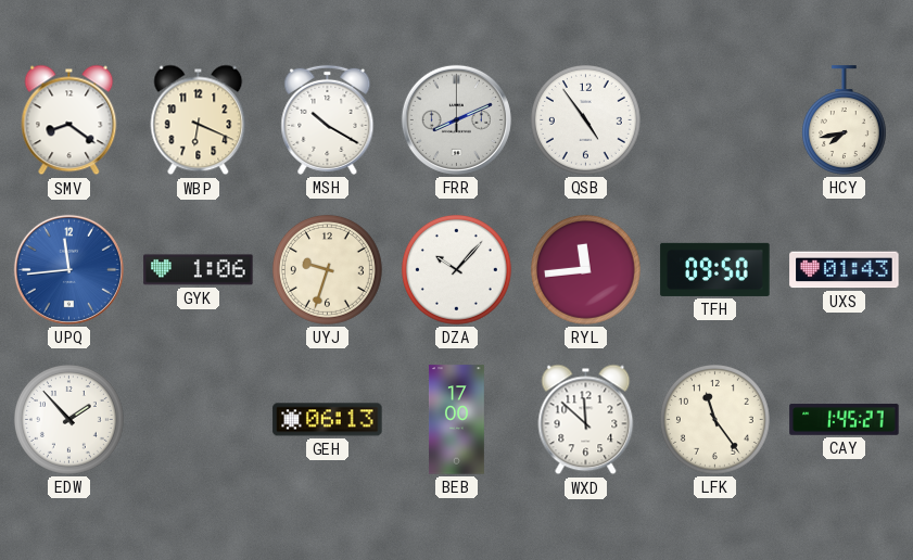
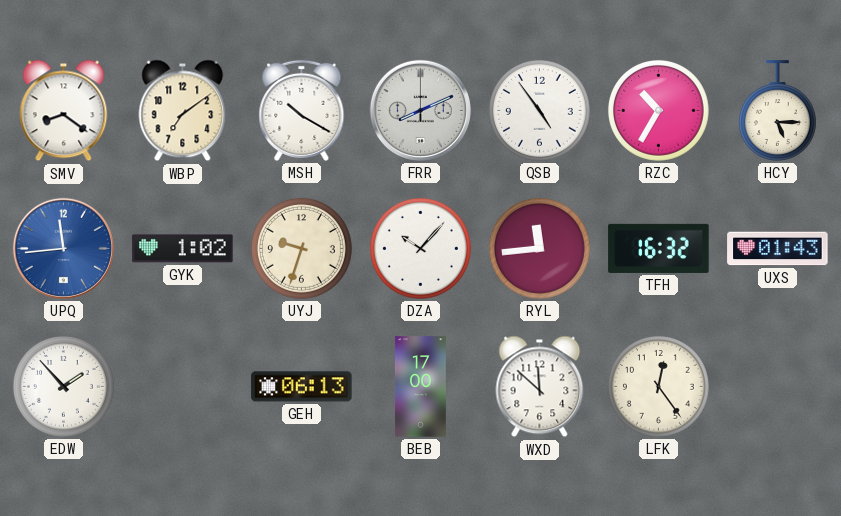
WBP: 6:19 -> 7:09 (183, 111)
RZC: none -> 10:35 (658, 110)
HCY: 7:43 -> 5:15 (777, 111)
GYK: 1:06 -> 1:02 (183, 249)
TFH: 09:50 -> 16:32 (659, 248)
LFK: 11:24 -> 12:24 (658, 386)
CAY: 1:45 -> none (845, 420)
